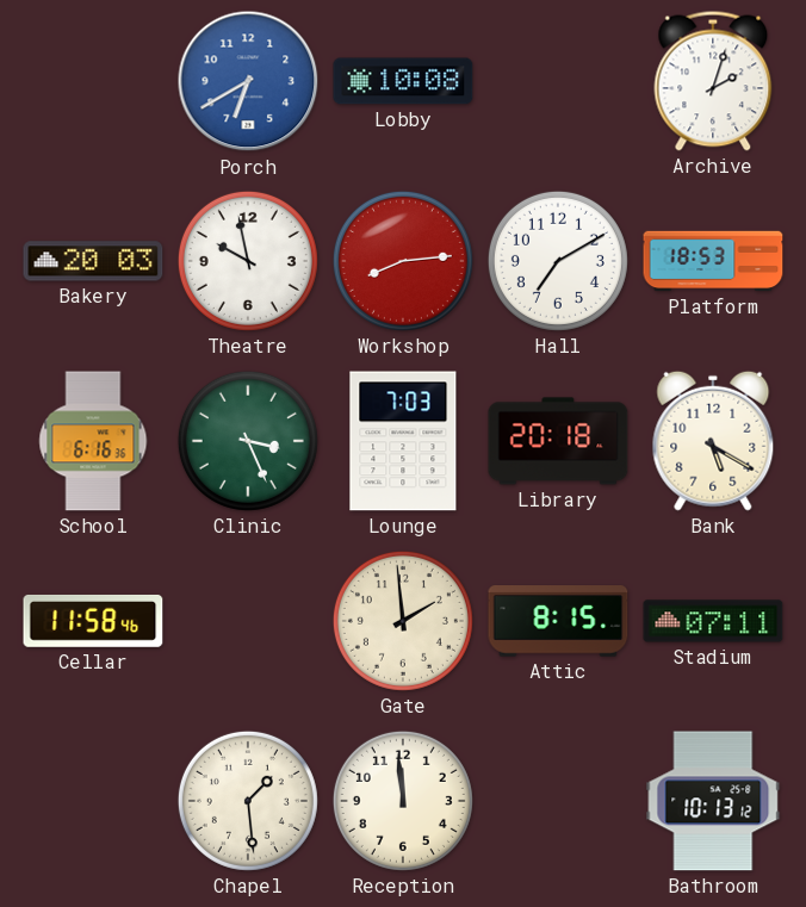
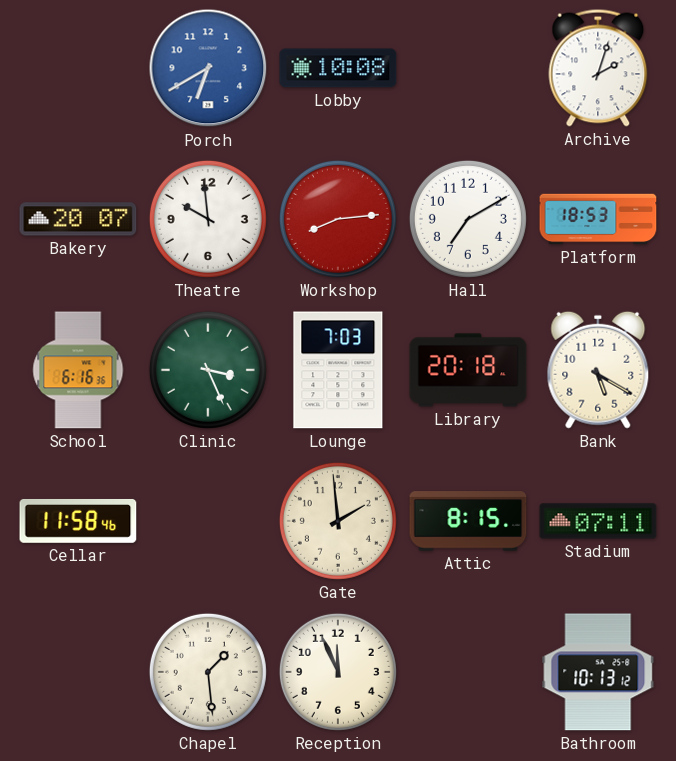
Bakery: 20:03 -> 20:07 (78, 219)
Theatre: 9:58 -> 9:59 (208, 219)
Reception: 11:59 -> 11:56 (338, 672)
